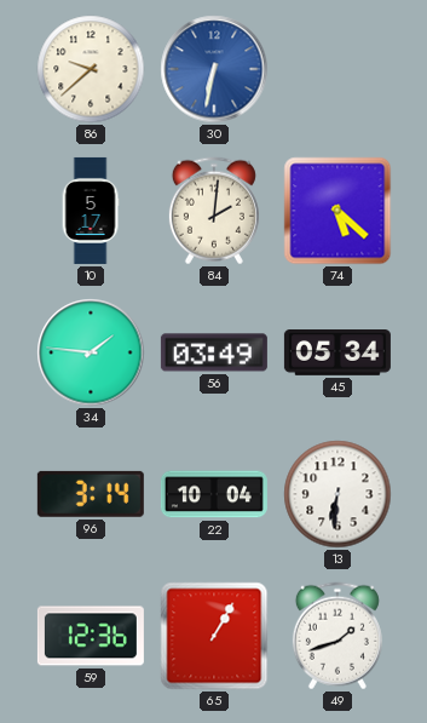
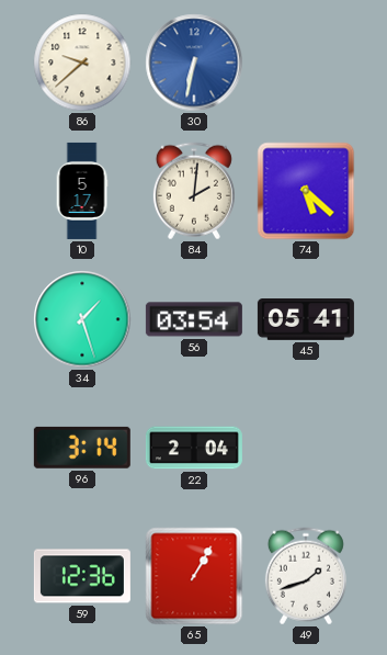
34: 1:46 -> 1:27 (82, 319)
56: 03:49 -> 03:54 (194, 319)
45: 05:34 -> 05:41 (306, 320)
22: 10:04 -> 2:04 (194, 448)
13: 6:31 -> none (337, 494)
